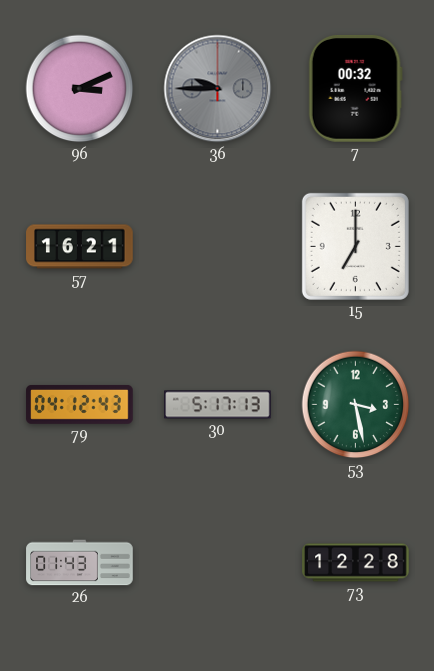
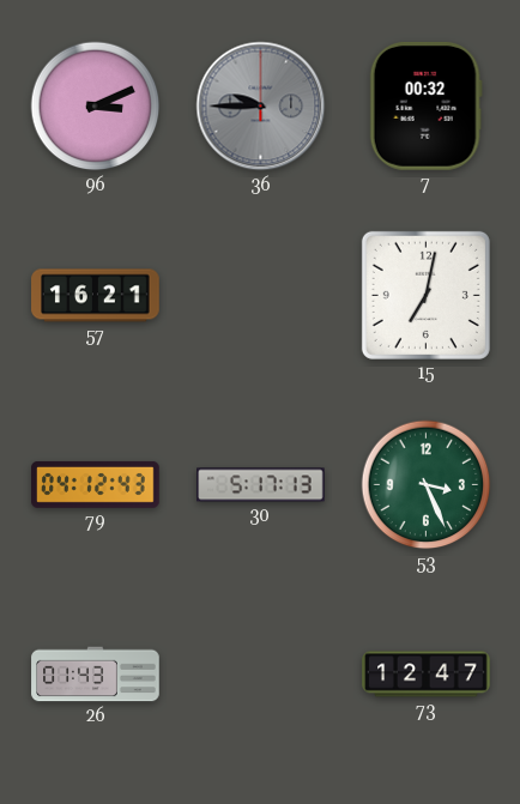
15: 7:00 -> 7:02 (425, 295)
53: 3:28 -> 3:26 (427, 485)
73: 12:28 -> 12:47 (427, 675)
